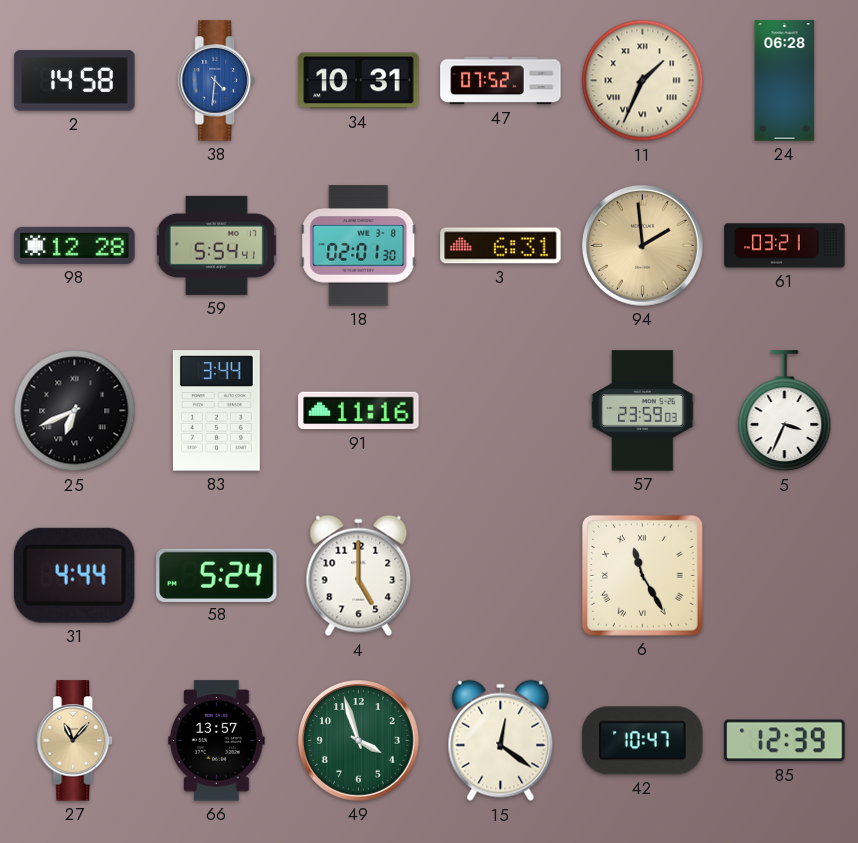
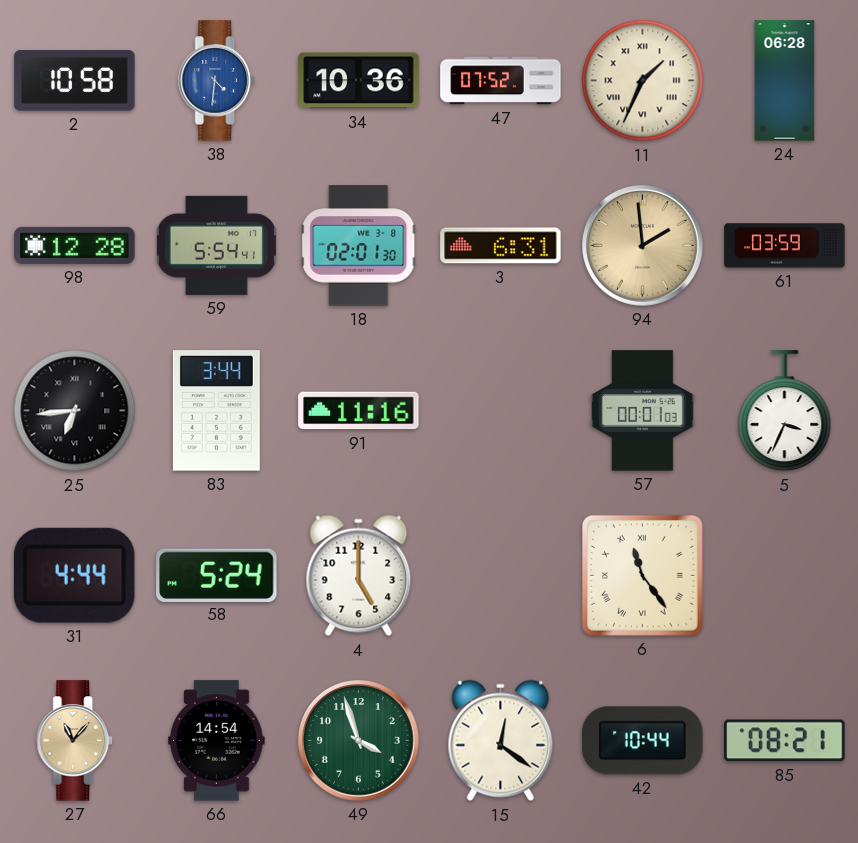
2: 14:58 -> 10:58 (75, 81)
34: 10:31 -> 10:36 (359, 81)
61: 03:21 -> 03:59 (785, 246)
25: 6:41 -> 6:44 (75, 411)
57: 23:59 -> 00:01 (643, 411)
6: 11:25 -> 11:24 (642, 575)
66: 13:57 -> 14:54 (217, 741)
42: 10:47 -> 10:44 (643, 741)
85: 12:39 -> 08:21 (785, 741)
